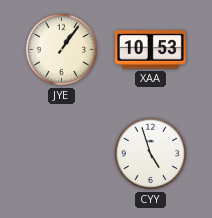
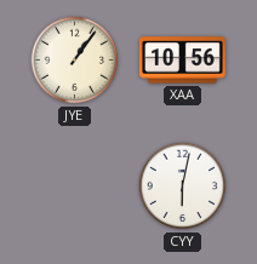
XAA: 10:53 -> 10:56 (182, 61)
CYY: 4:57 -> 6:02 (183, 186)
